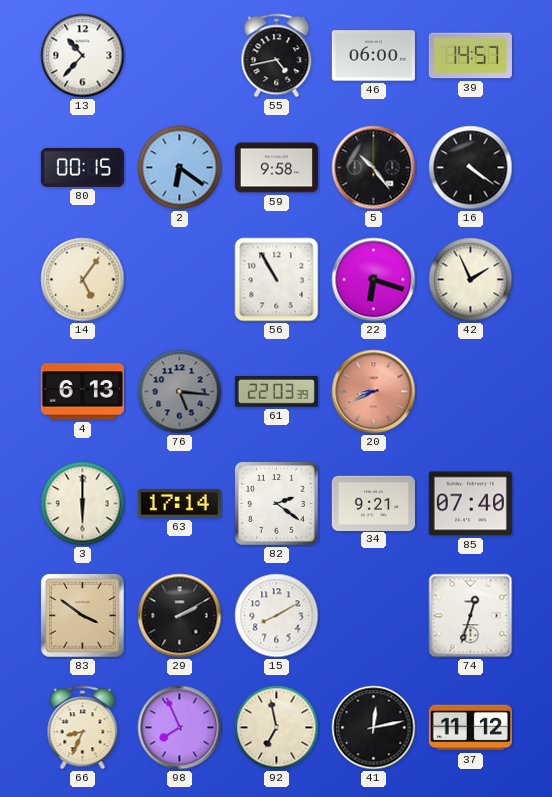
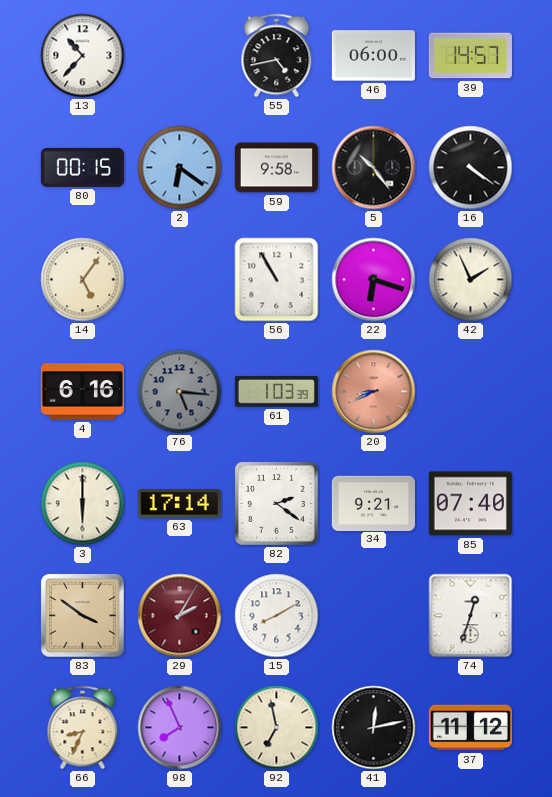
4: 6:13 -> 6:16 (82, 392)
61: 22:03 -> 1:03 (276, 391)
29: 2:10 -> 2:05 (180, 616)
29 dial: black -> burgundy (180, 616)
